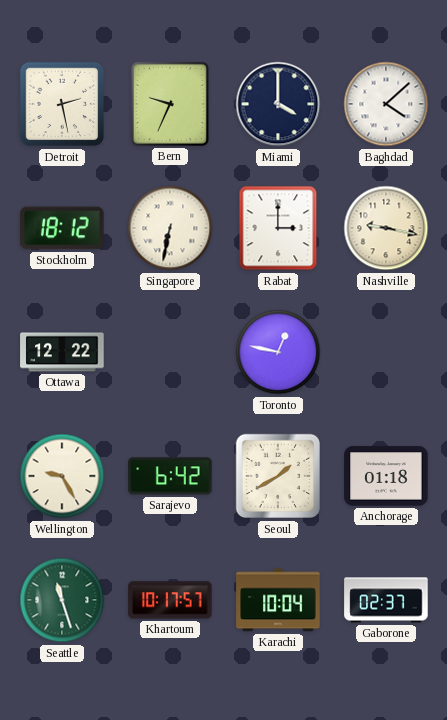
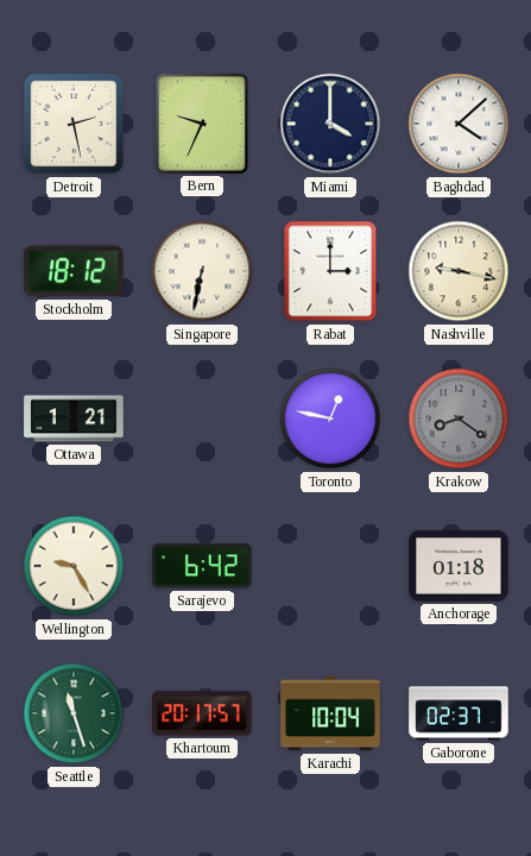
Ottawa: 12:22 -> 1:21 (74, 418)
Krakow: none -> 8:21 (459, 418)
Seoul: 1:40 -> none (278, 476)
Khartoum: 10:17 -> 20:17 (202, 713)
